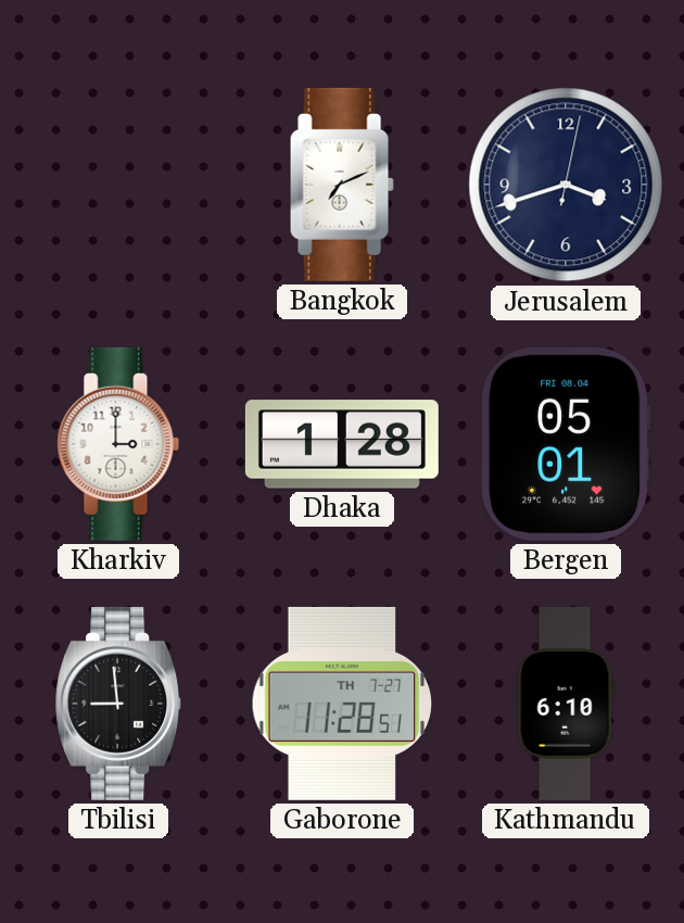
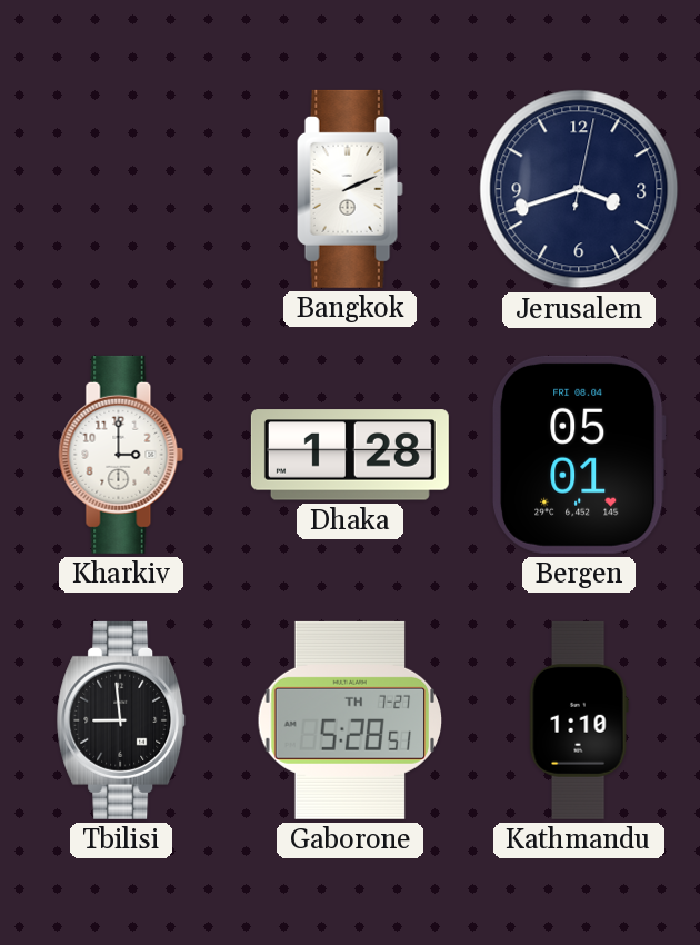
Bangkok: 7:11 -> 2:11 (350, 189)
Gaborone: 11:28 -> 5:28 (350, 720)
Kathmandu: 6:10 -> 1:10 (579, 720)
